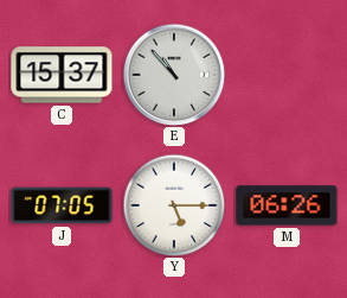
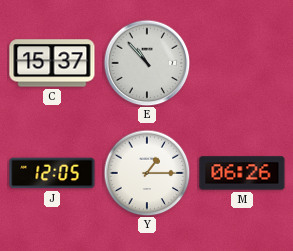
J: 07:05 -> 12:05 (52, 173)
Y: 5:15 -> 1:15 (147, 173)
